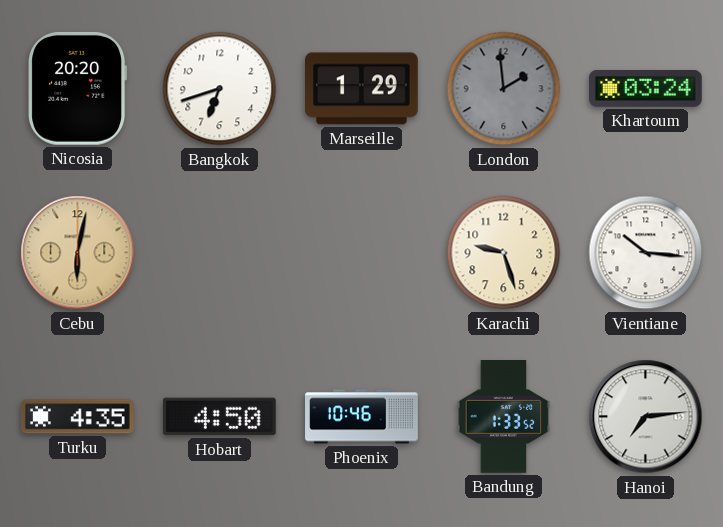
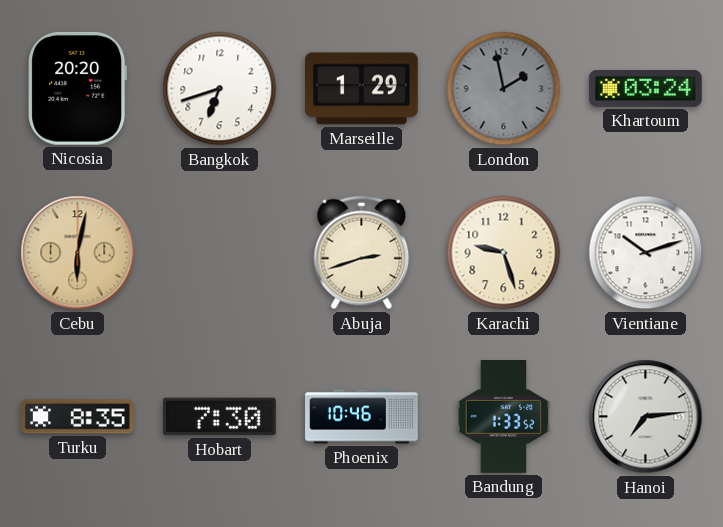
London: 1:59 -> 1:58 (504, 89)
Abuja: none -> 2:42 (362, 253)
Vientiane: 10:16 -> 10:12 (646, 253)
Turku: 4:35 -> 8:35 (78, 417)
Hobart: 4:50 -> 7:30 (220, 417)
